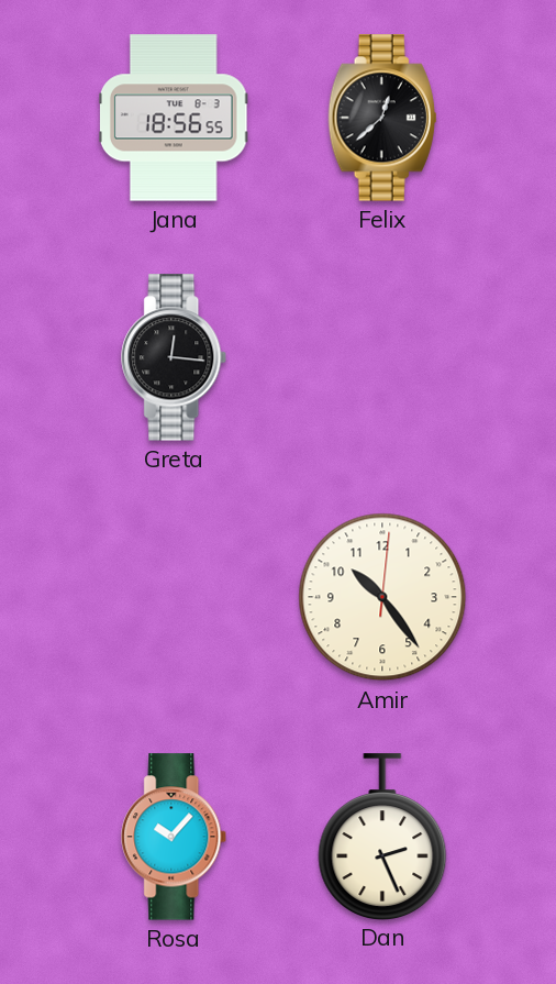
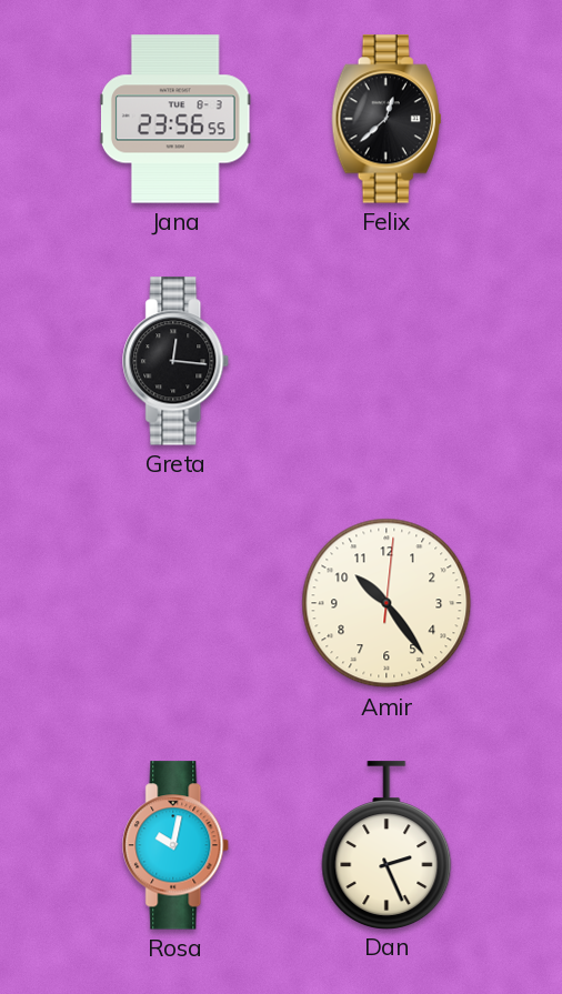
Jana: 18:56 -> 23:56 (175, 119)
Rosa: 10:07 -> 10:02 (177, 845)
